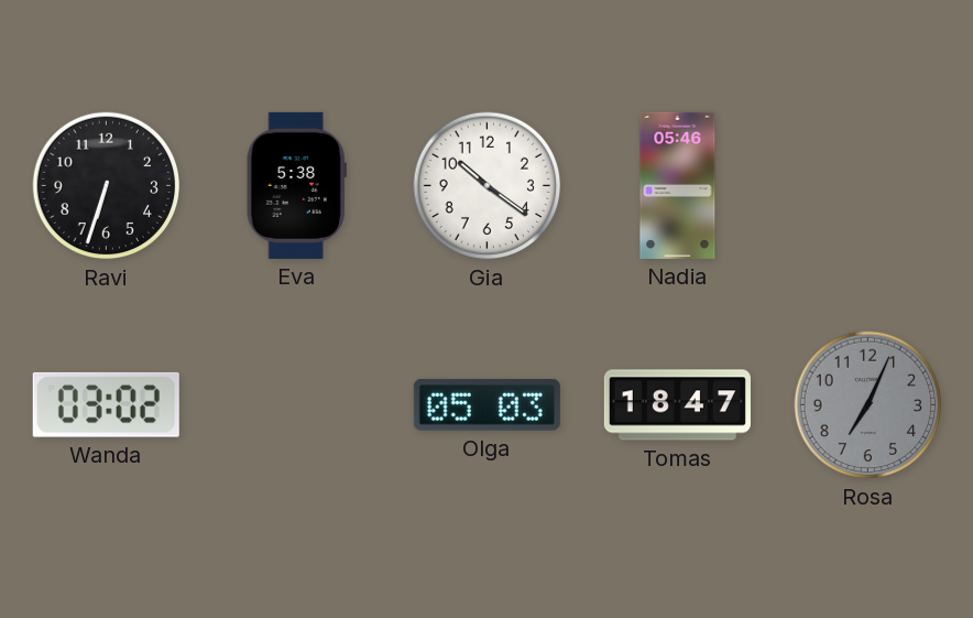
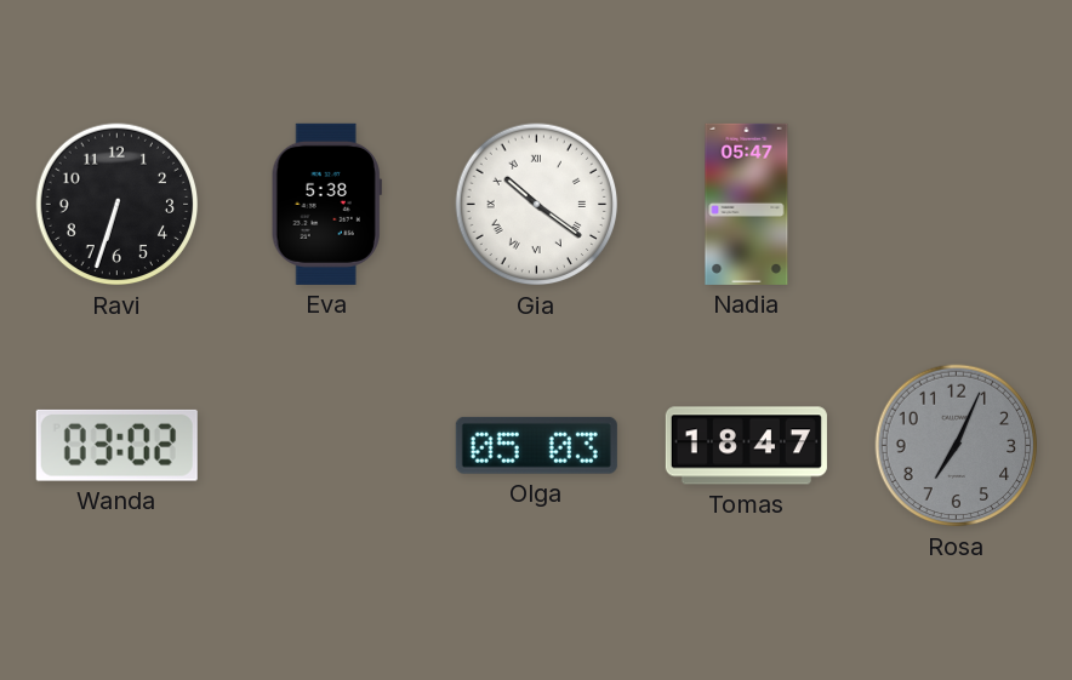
Gia numerals: Arabic -> Roman (537, 205)
Nadia: 05:46 -> 05:47 (747, 204)
